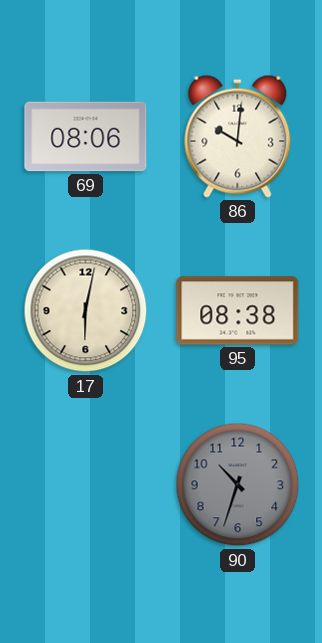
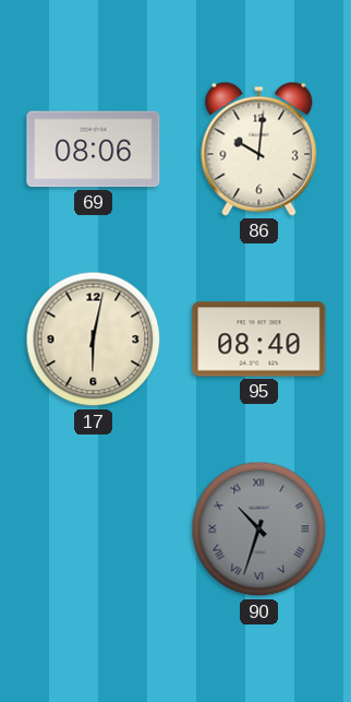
95: 08:38 -> 08:40 (259, 340)
90 numerals: Arabic -> Roman (259, 530)
